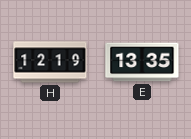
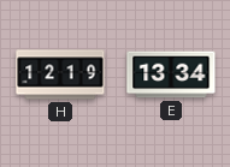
E: 13:35 -> 13:34 (171, 74)
